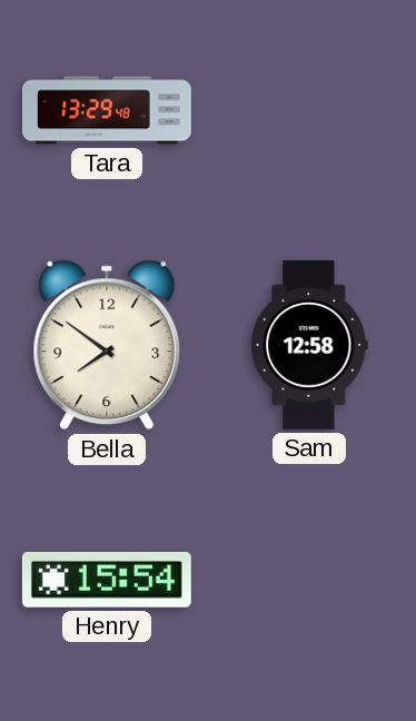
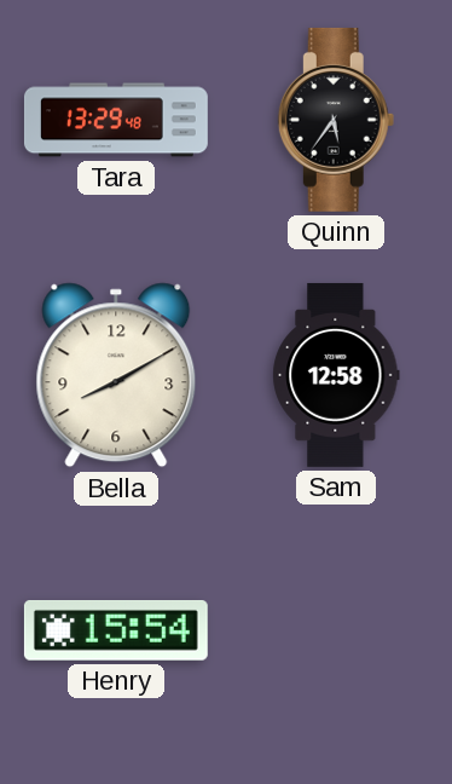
Quinn: none -> 5:36 (336, 120)
Bella: 7:51 -> 8:10 (116, 375)
